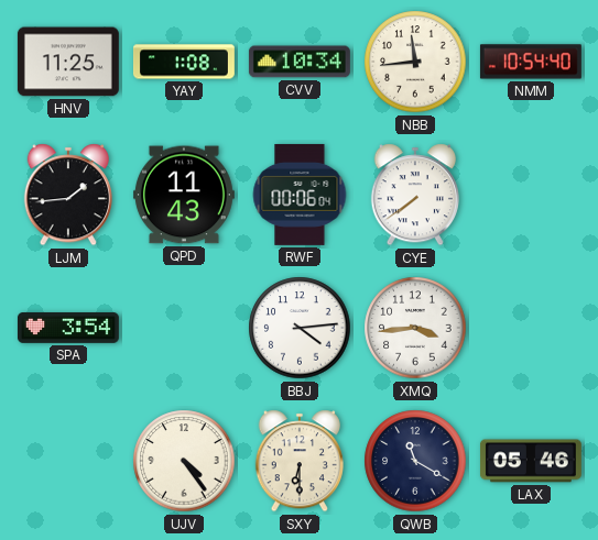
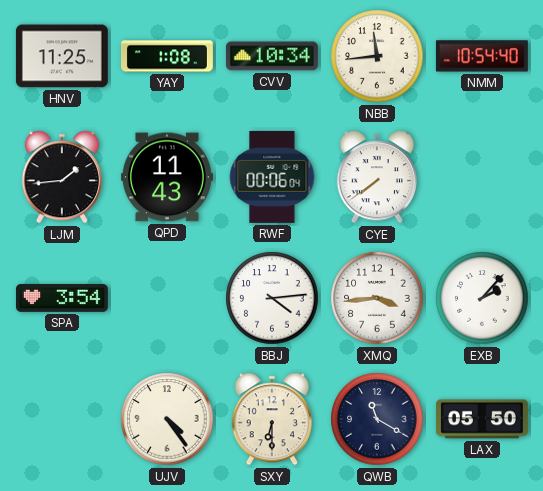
EXB: none -> 2:07 (482, 298)
LAX: 05:46 -> 05:50 (482, 419)
